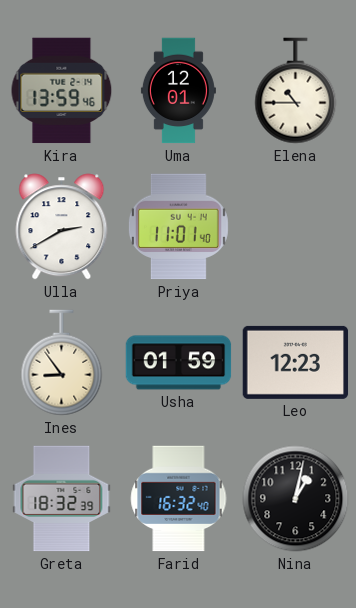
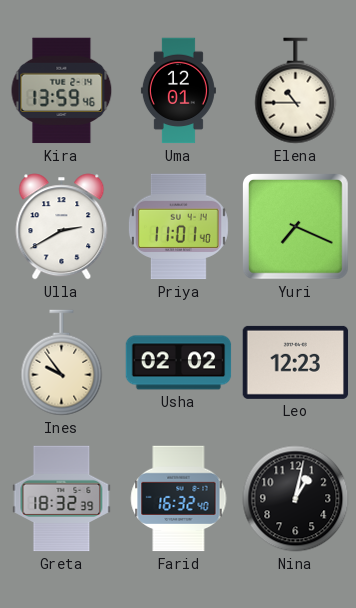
Yuri: none -> 7:19 (296, 227)
Ines: 8:54 -> 9:54 (62, 363)
Usha: 01:59 -> 02:02 (179, 363)
